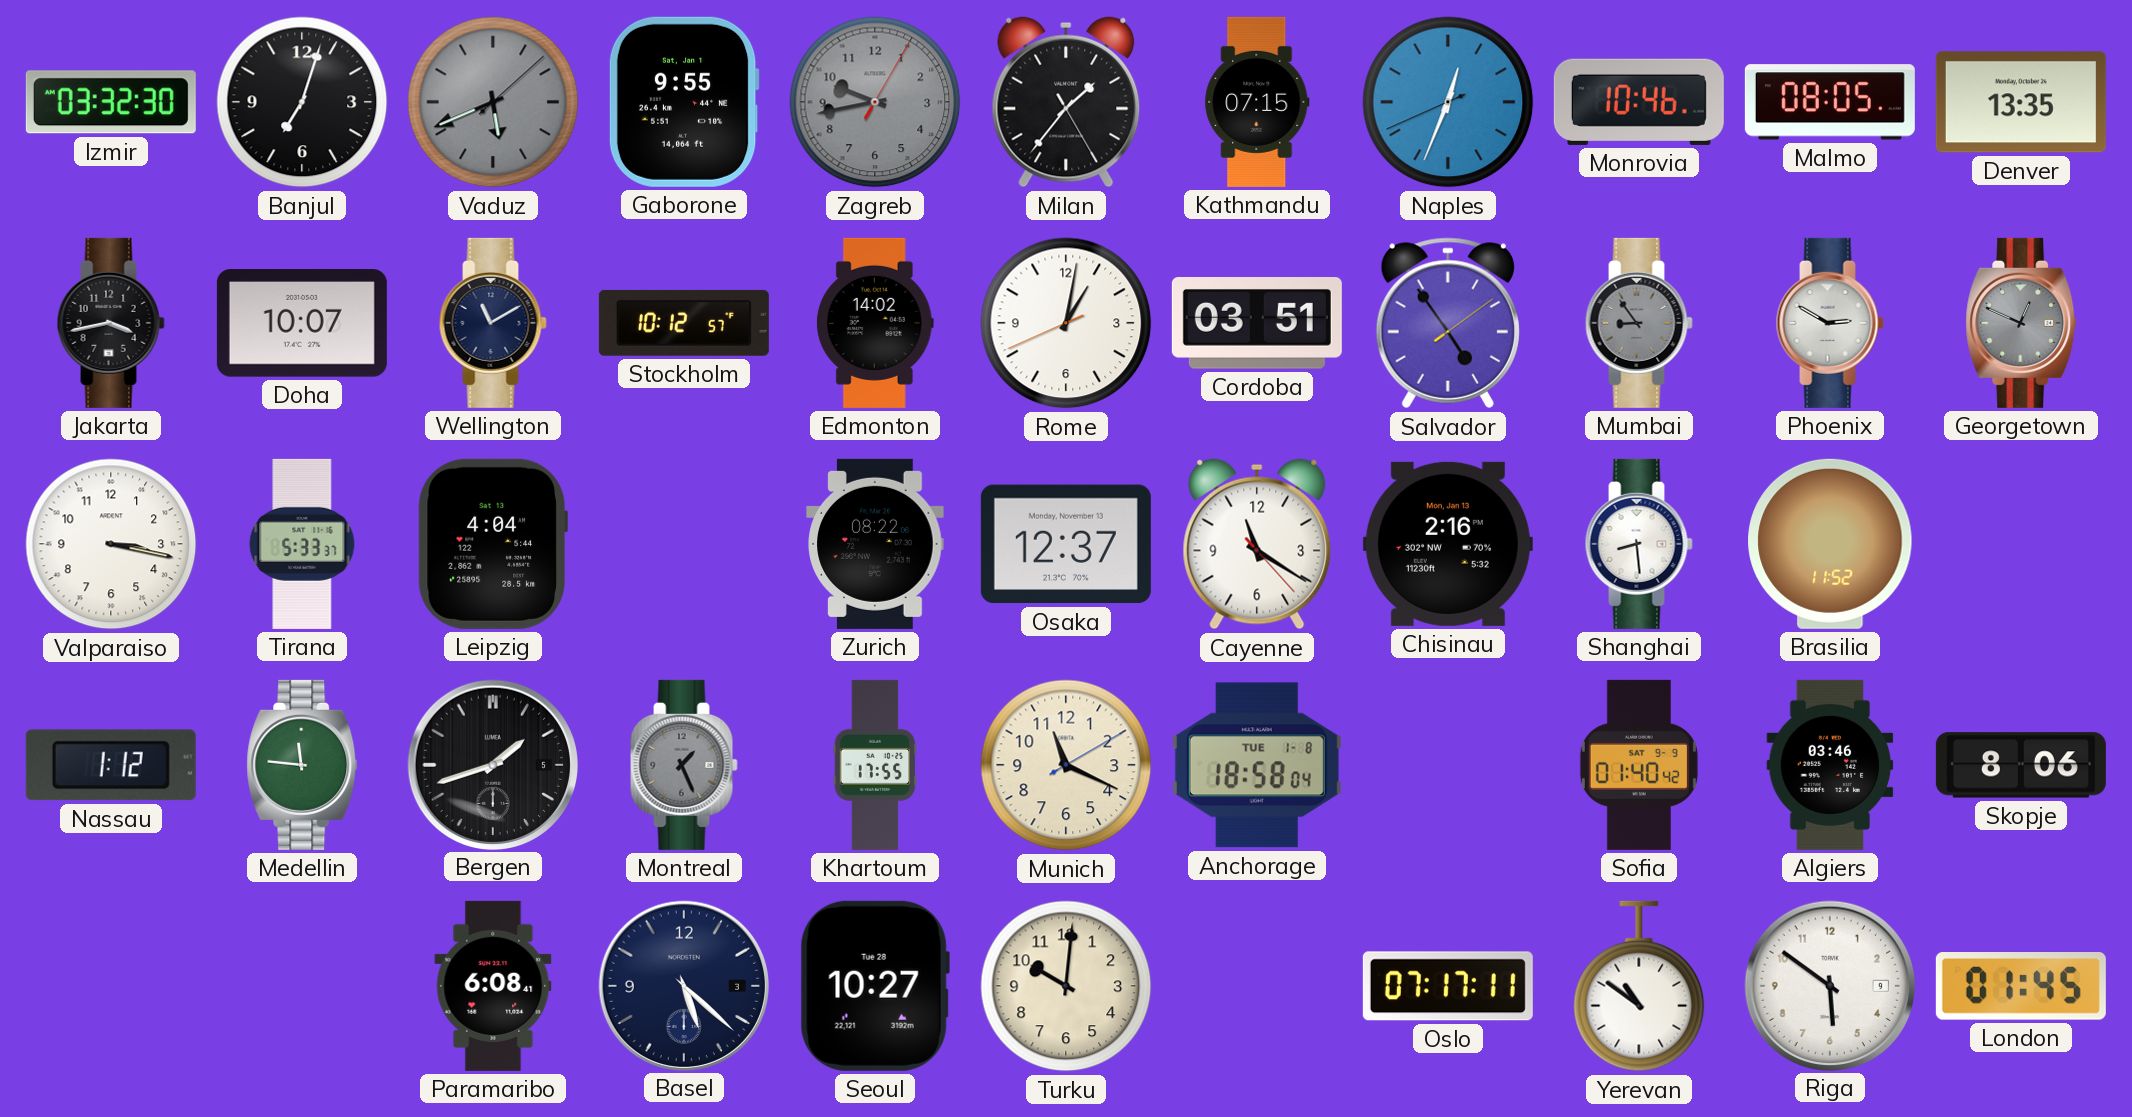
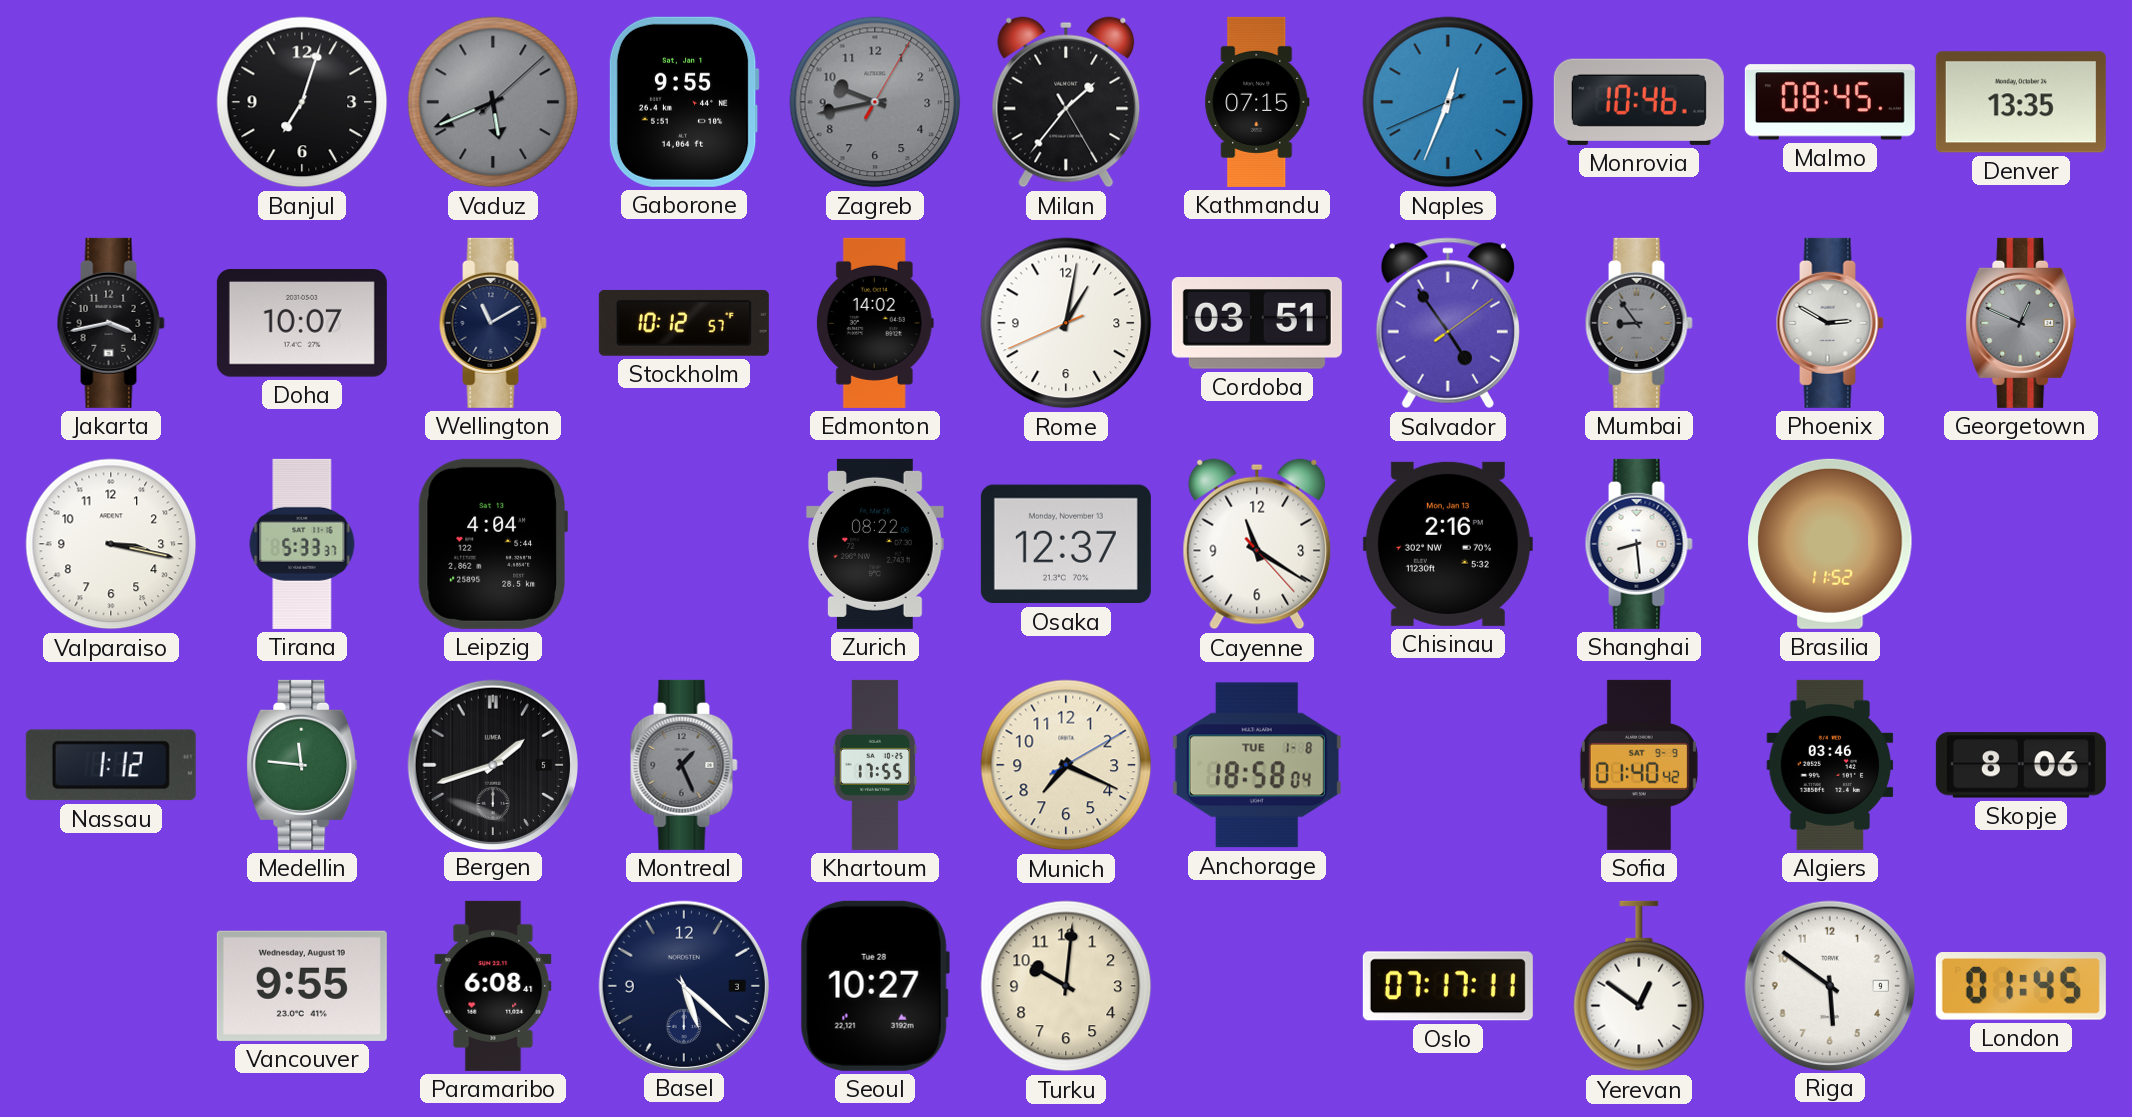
Izmir: 03:32 -> none (111, 102)
Malmo: 08:05 -> 08:45 (1830, 102)
Munich: 11:19 -> 7:19 (1066, 765)
Vancouver: none -> 9:55 (302, 986)
Yerevan: 10:51 -> 12:51 (1639, 986)
